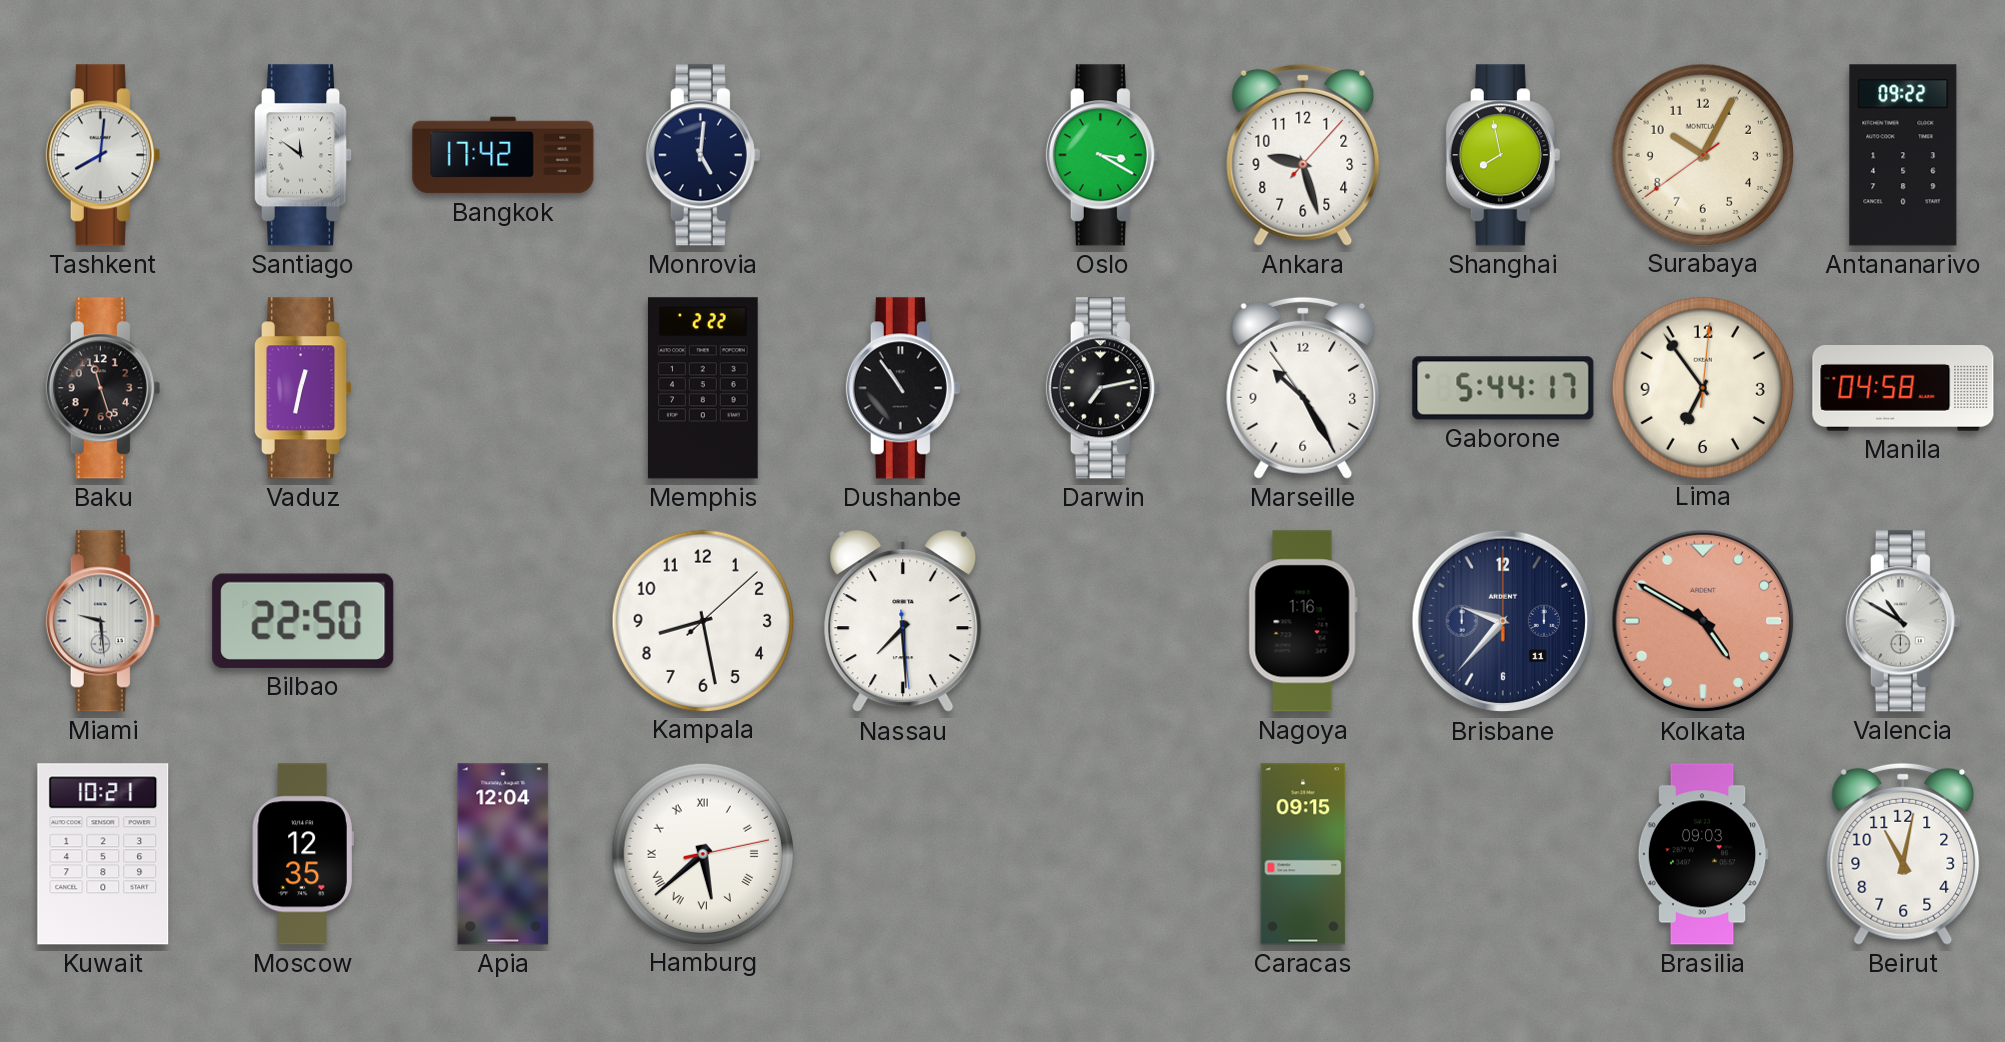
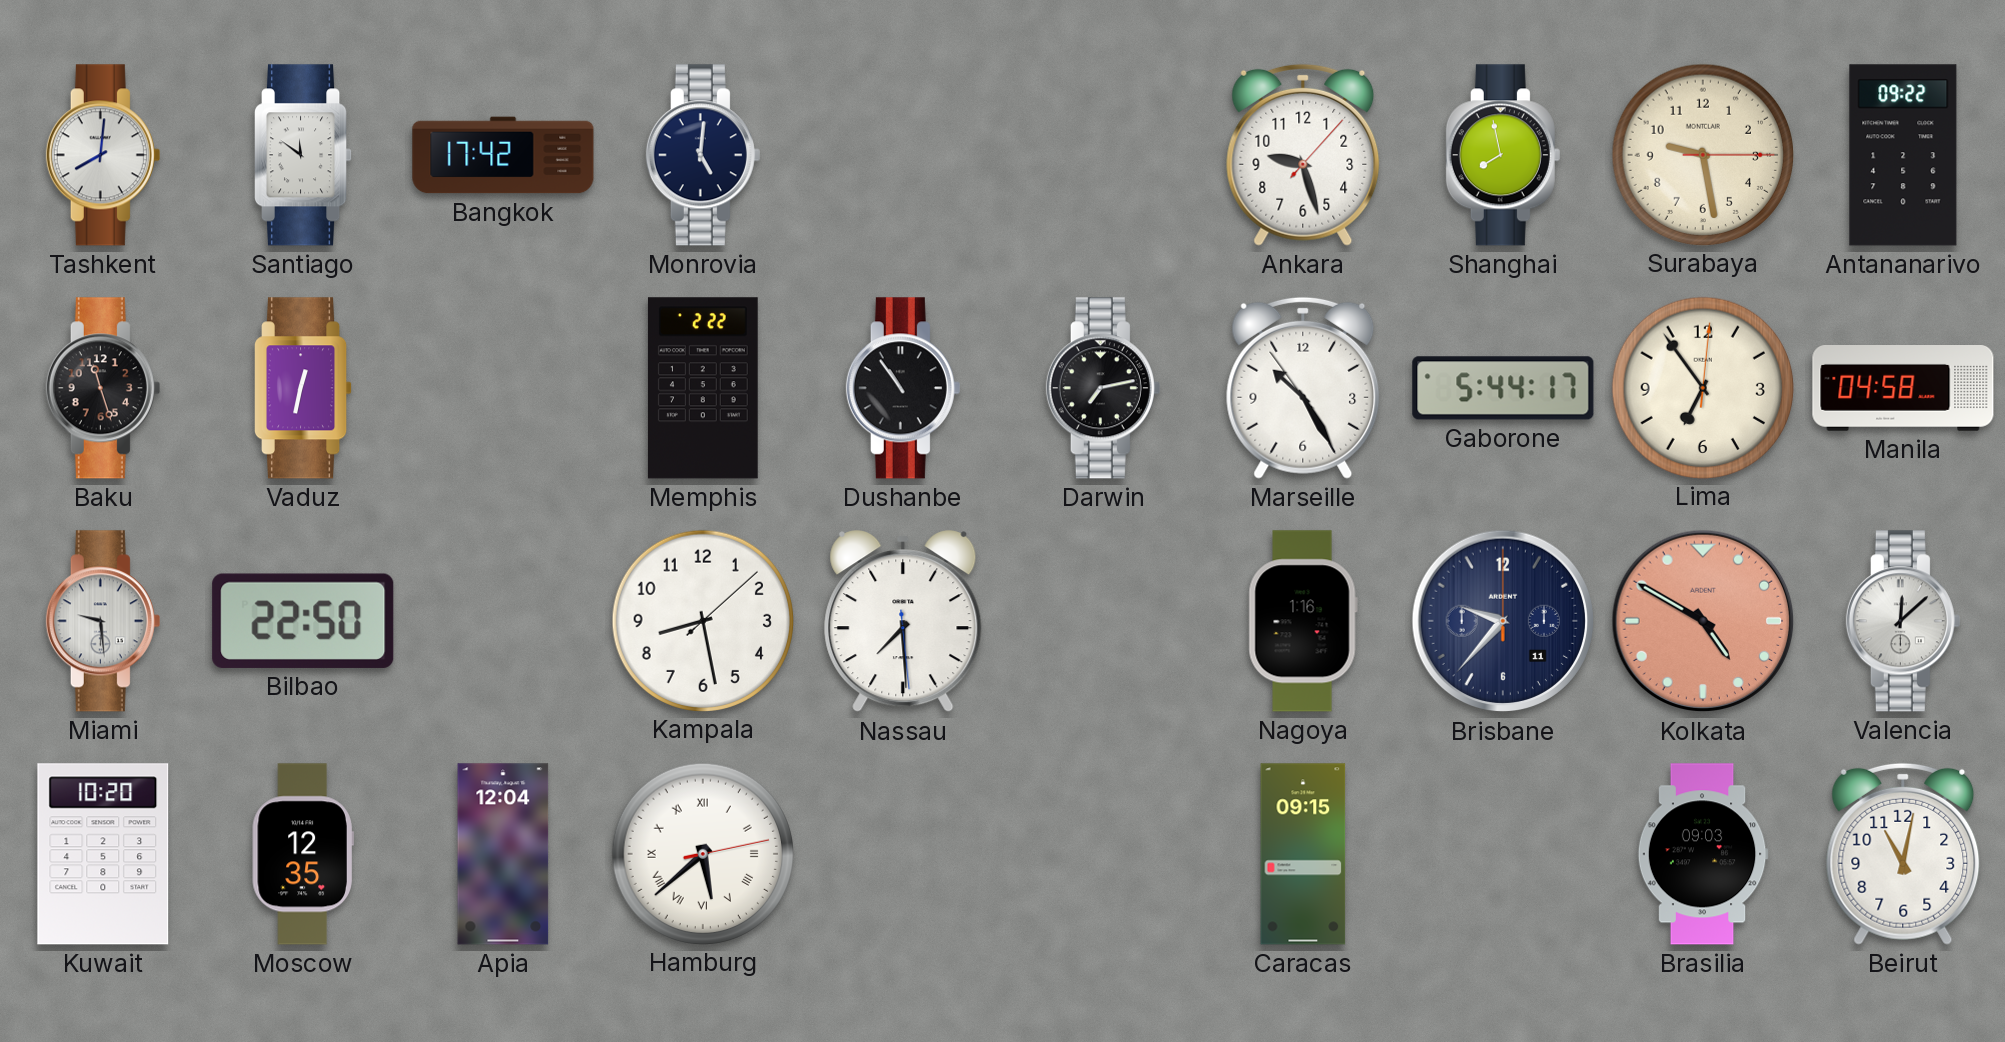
Oslo: 3:20 -> none (1103, 155)
Surabaya: 10:04 -> 9:28 (1702, 154)
Valencia: 10:50 -> 12:08 (1903, 621)
Kuwait: 10:21 -> 10:20 (103, 854)
